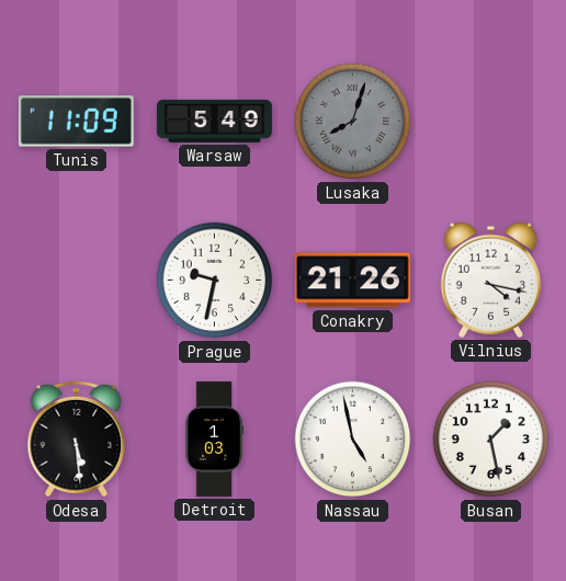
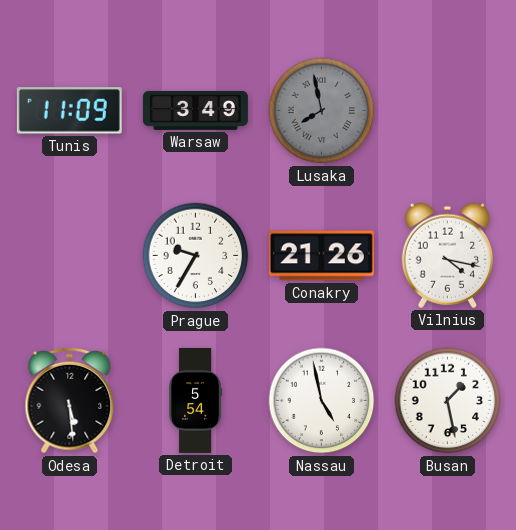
Warsaw: 5:49 -> 3:49 (195, 110)
Lusaka: 8:03 -> 7:58 (322, 111)
Prague: 9:32 -> 9:35 (196, 256)
Detroit: 1:03 -> 5:54 (195, 400)
